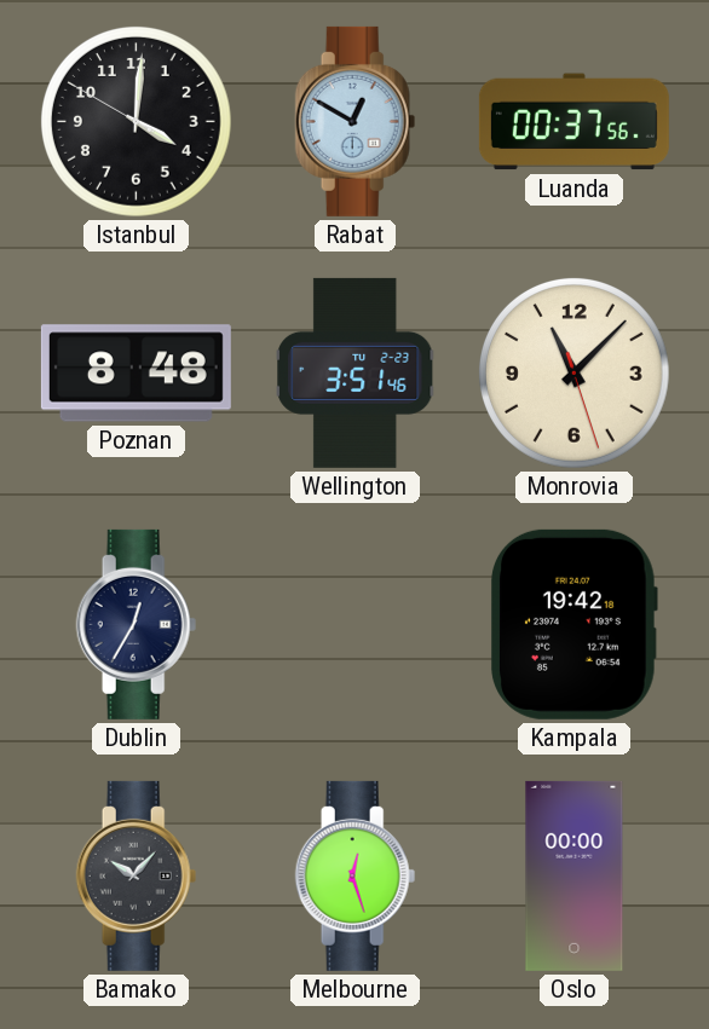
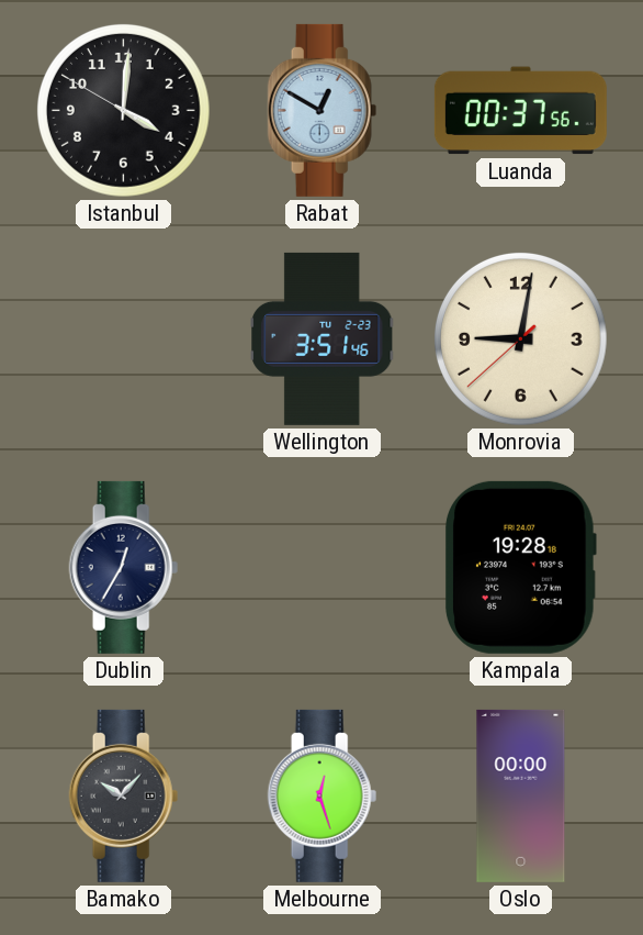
Poznan: 8:48 -> none (136, 374)
Monrovia: 11:07 -> 9:01 (521, 340)
Kampala: 19:42 -> 19:28 (521, 567)
